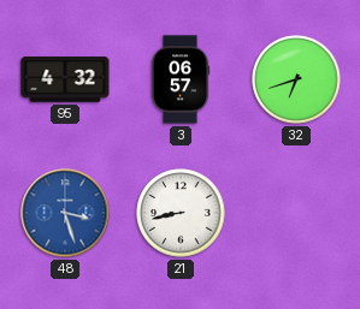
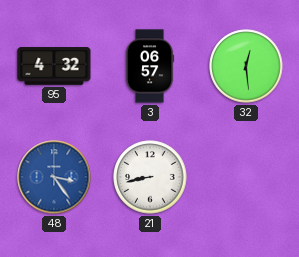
32: 6:42 -> 12:29 (246, 66)
48: 3:27 -> 3:24 (54, 177)
